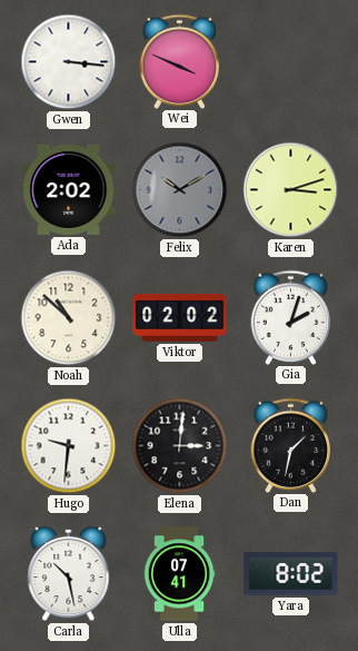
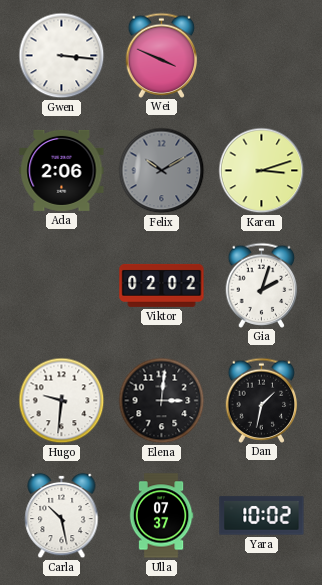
Ada: 2:02 -> 2:06 (62, 170)
Noah: 10:52 -> none (69, 318)
Ulla: 07:41 -> 07:37 (161, 516)
Yara: 8:02 -> 10:02 (262, 516)
